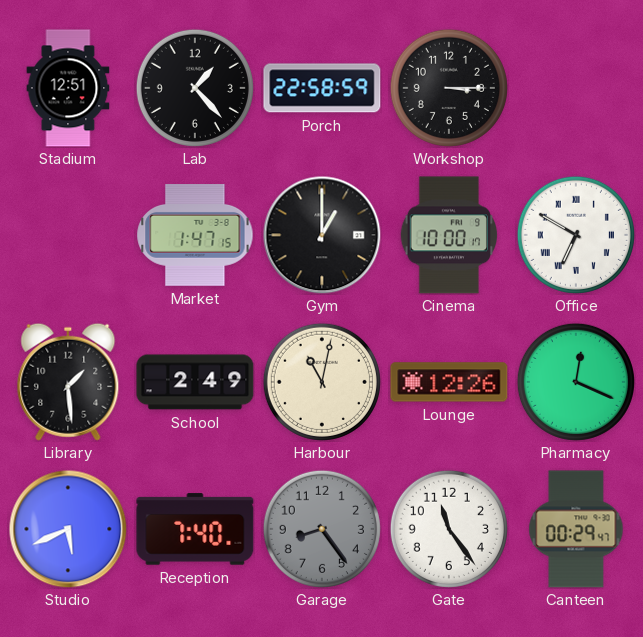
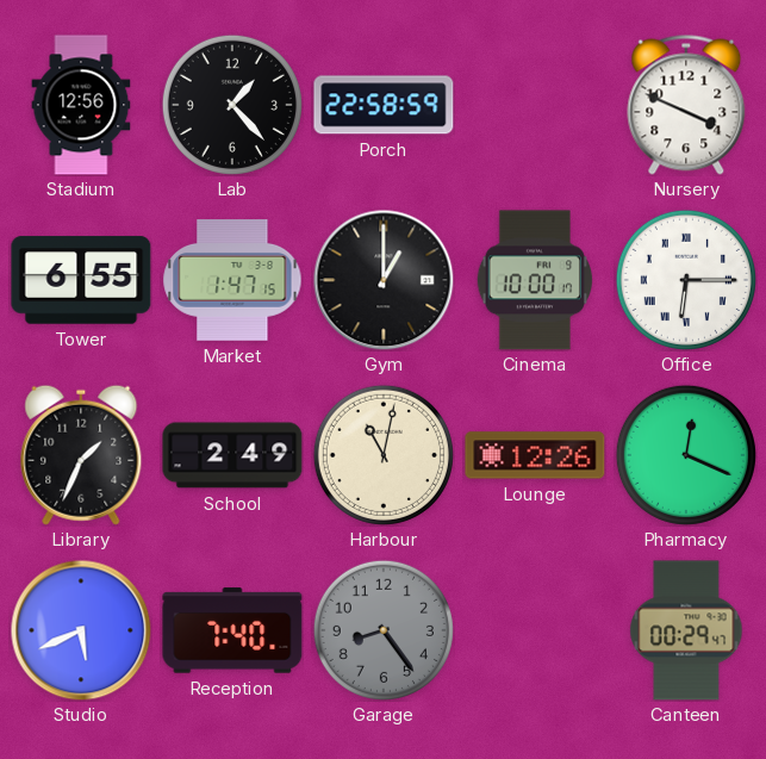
Stadium: 12:51 -> 12:56 (81, 105)
Workshop: 3:15 -> none (449, 88)
Nursery: none -> 3:49 (686, 105)
Tower: none -> 6:55 (81, 280)
Office: 6:50 -> 6:15 (686, 280)
Library: 1:29 -> 1:34 (81, 455)
Gate: 11:24 -> none (449, 529)
